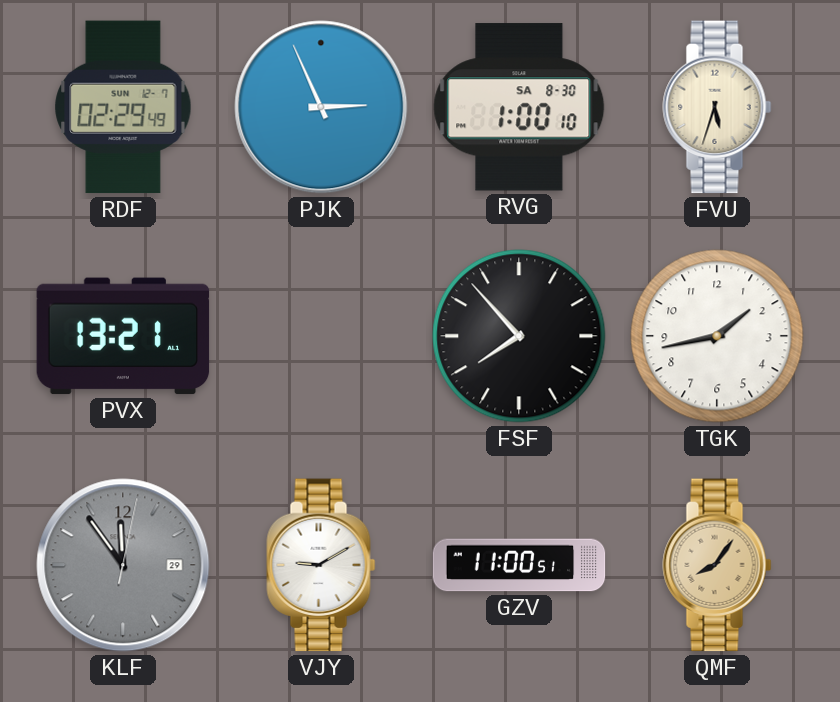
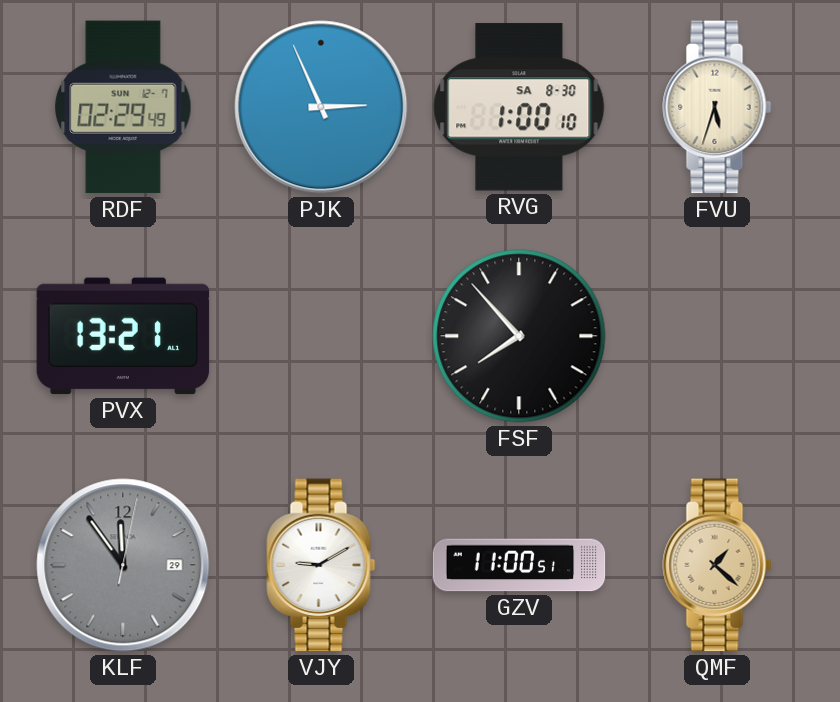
TGK: 1:43 -> none (717, 336)
QMF: 8:06 -> 1:22 (717, 565)
